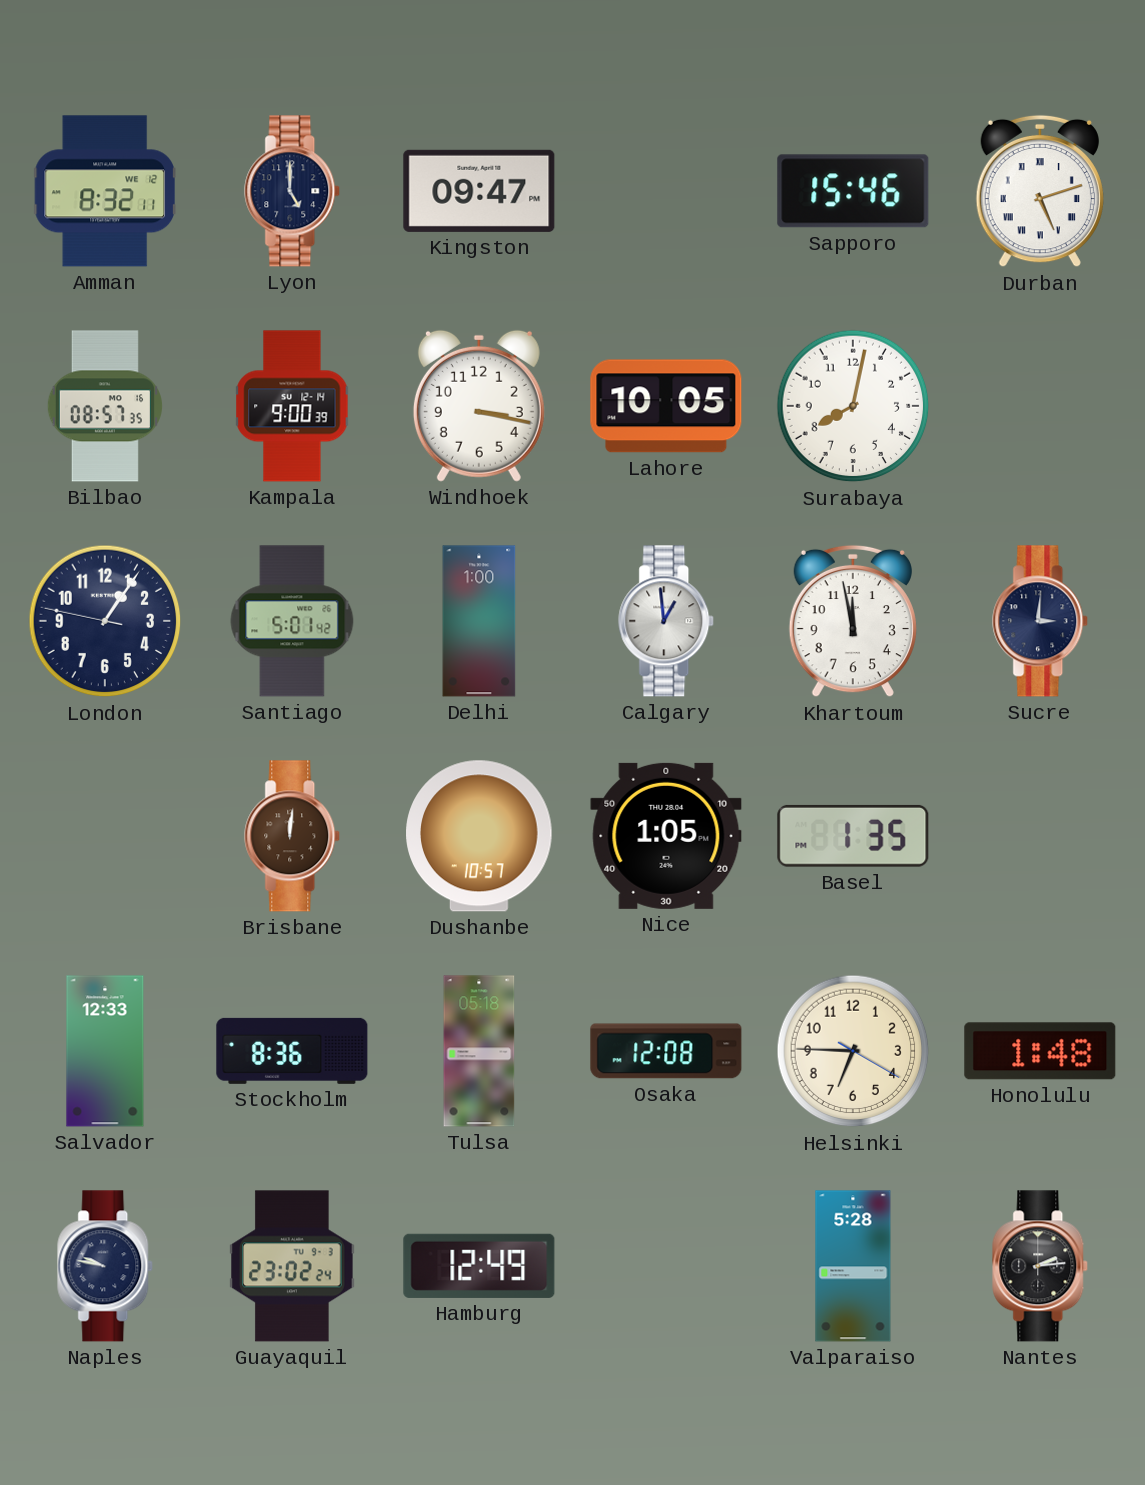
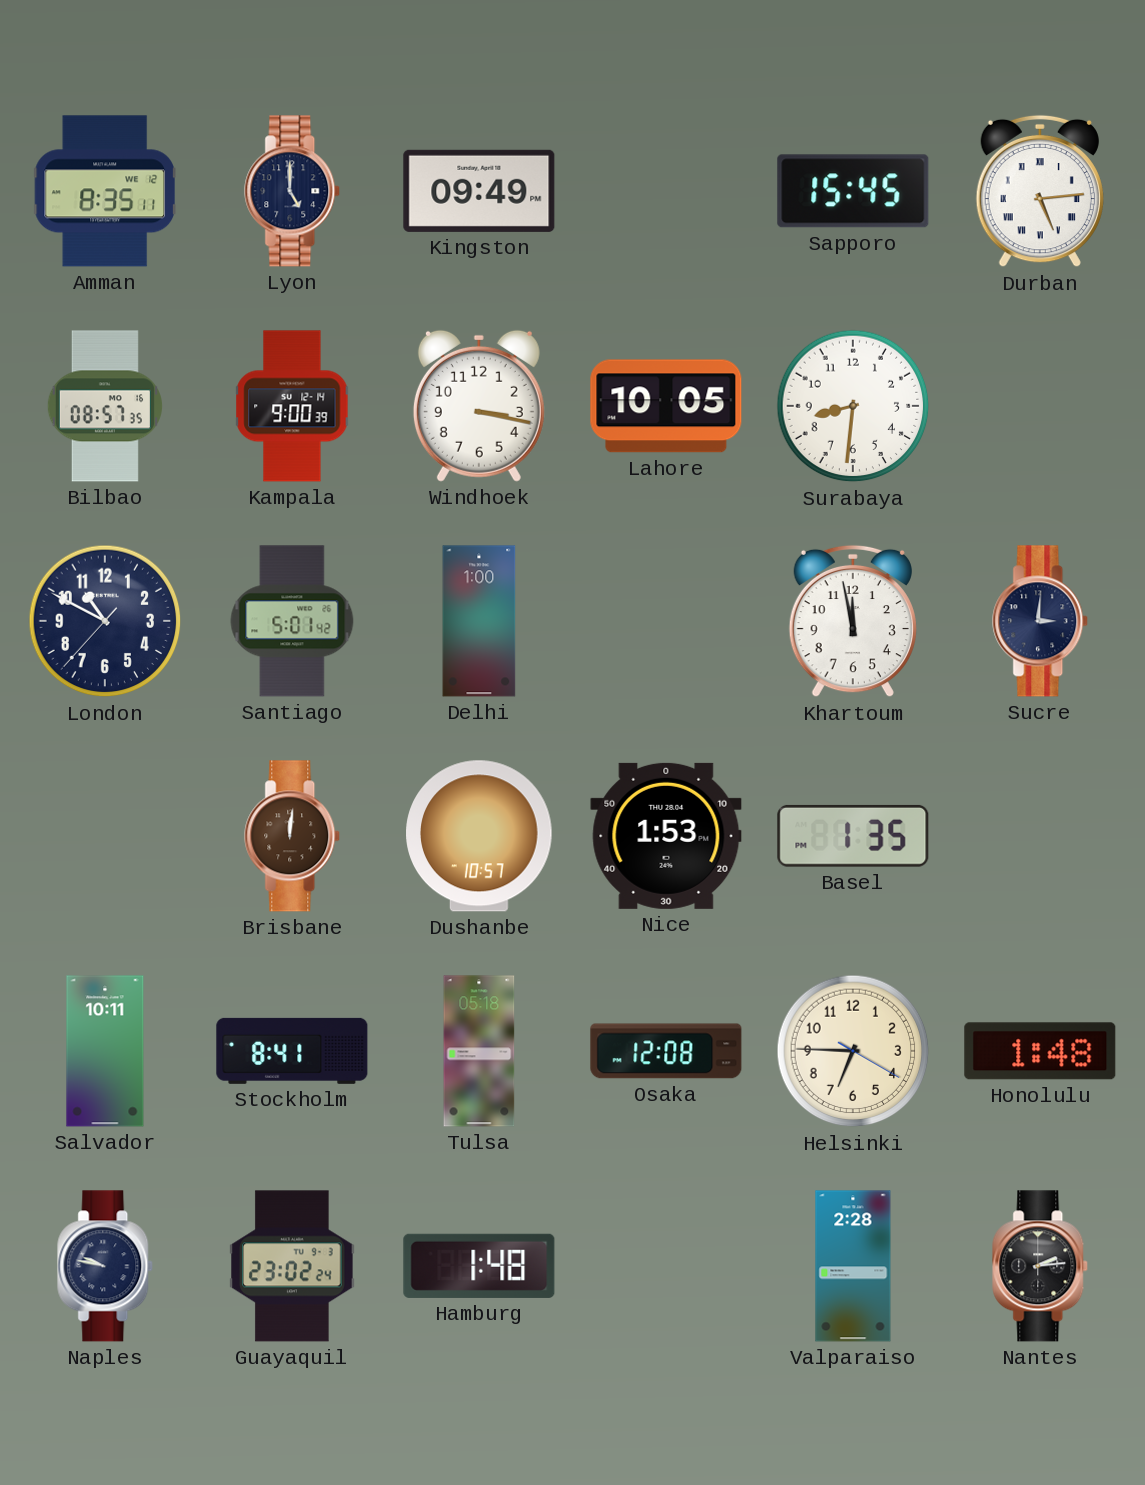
Amman: 8:32 -> 8:35 (104, 191)
Kingston: 09:47 -> 09:49 (479, 191)
Sapporo: 15:46 -> 15:45 (853, 191)
Durban: 5:12 -> 5:14 (1040, 191)
Surabaya: 8:02 -> 8:31 (853, 406)
London: 1:05 -> 10:49 (105, 621)
Calgary: 12:59 -> none (667, 621)
Nice: 1:05 -> 1:53 (666, 836)
Salvador: 12:33 -> 10:11 (105, 1051)
Stockholm: 8:36 -> 8:41 (292, 1051)
Hamburg: 12:49 -> 1:48 (479, 1266)
Valparaiso: 5:28 -> 2:28 (853, 1266)
